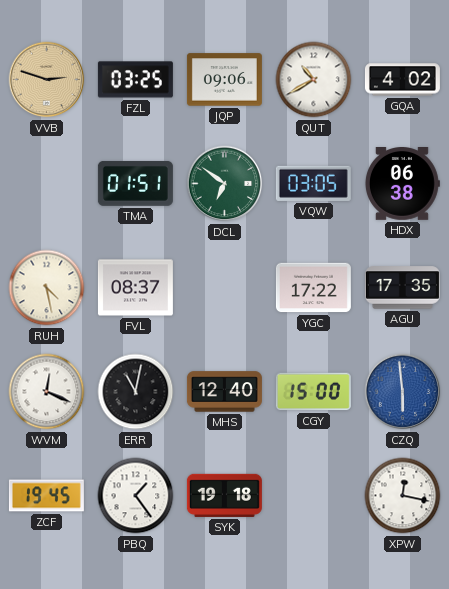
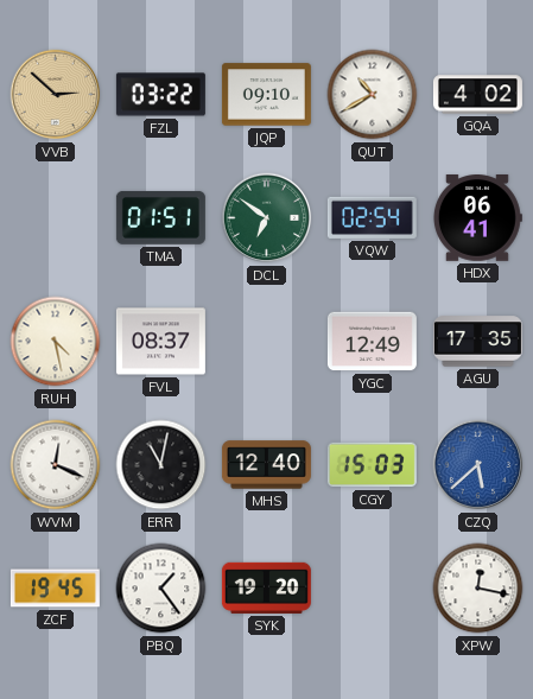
VVB: 2:48 -> 2:52 (56, 95)
FZL: 03:25 -> 03:22 (160, 95)
JQP: 09:06 -> 09:10 (266, 95)
VQW: 03:05 -> 02:54 (372, 217)
HDX: 06:38 -> 06:41 (477, 218)
YGC: 17:22 -> 12:49 (372, 342)
CGY: 15:00 -> 15:03 (372, 465)
CZQ: 5:59 -> 5:38 (478, 465)
SYK: 19:18 -> 19:20 (266, 587)
